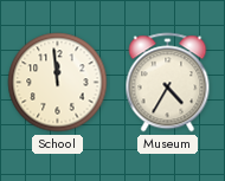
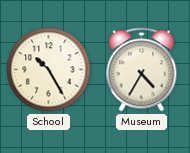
School: 11:59 -> 10:25 (49, 70)
